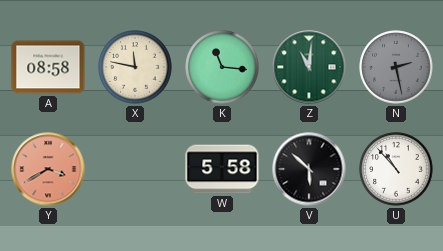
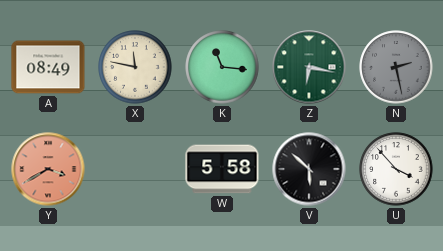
A: 08:58 -> 08:49 (48, 67)
Z: 11:01 -> 6:17 (309, 67)
U: 10:53 -> 3:53 (396, 169)
